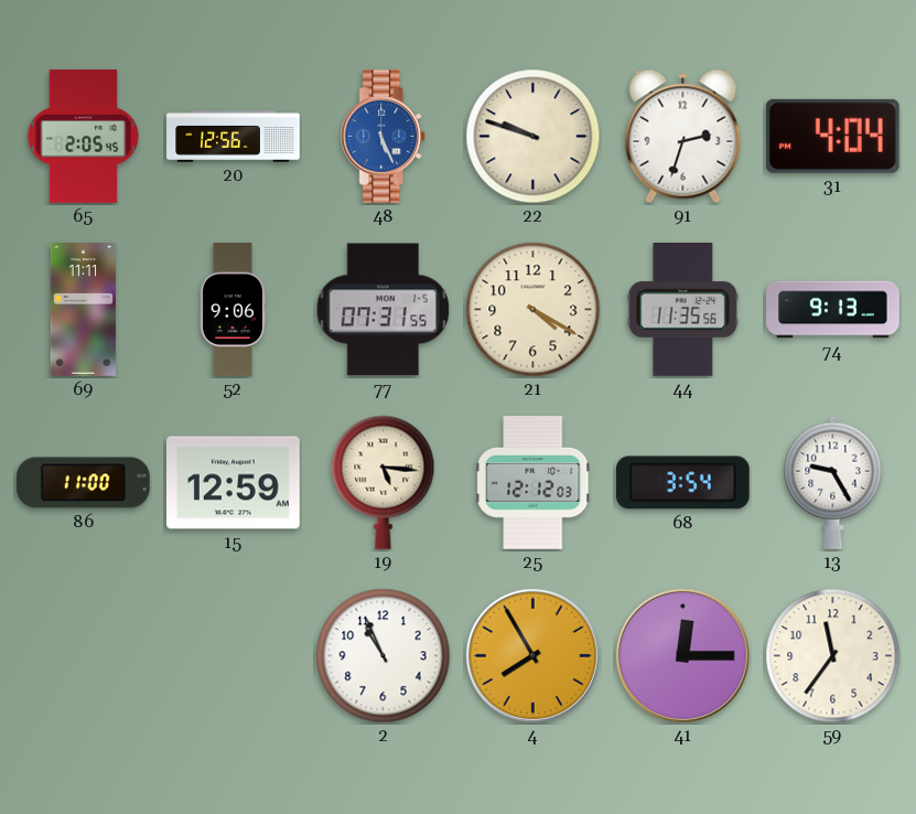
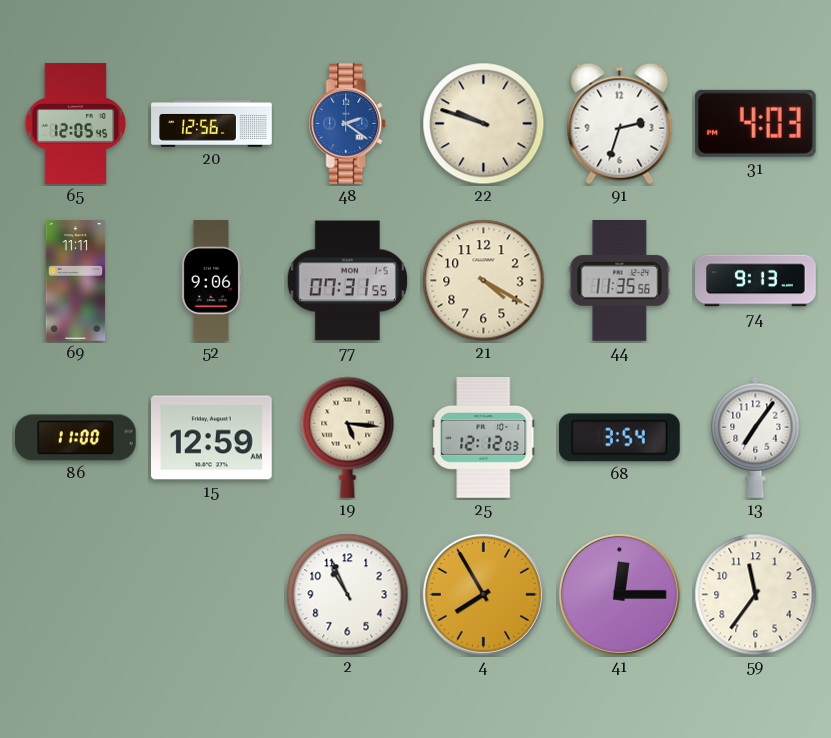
65: 2:05 -> 12:05 (76, 124)
48: 5:26 -> 2:21 (348, 124)
31: 4:04 -> 4:03 (755, 123)
13: 9:25 -> 7:06 (756, 437)
